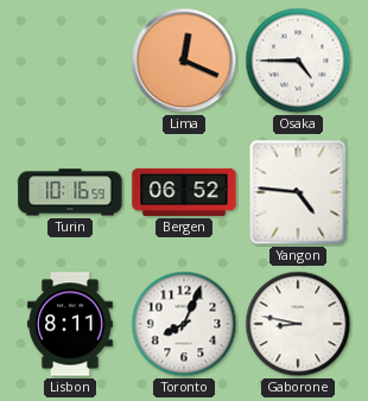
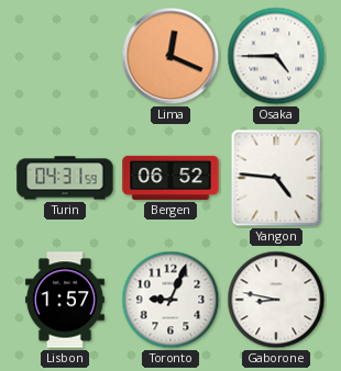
Turin: 10:16 -> 04:31 (65, 178)
Lisbon: 8:11 -> 1:57 (65, 300)
Toronto: 8:04 -> 9:04 (170, 300)
